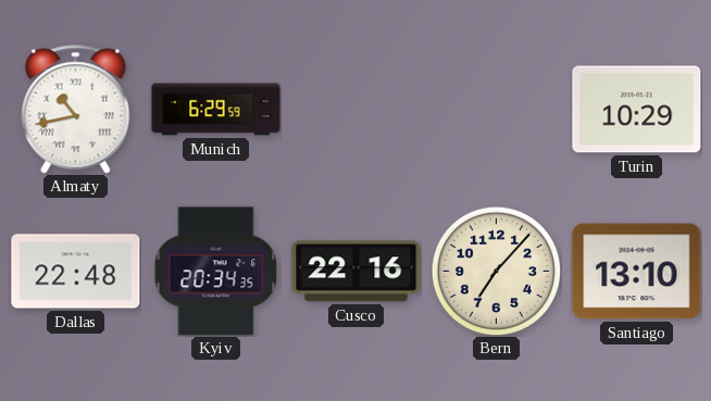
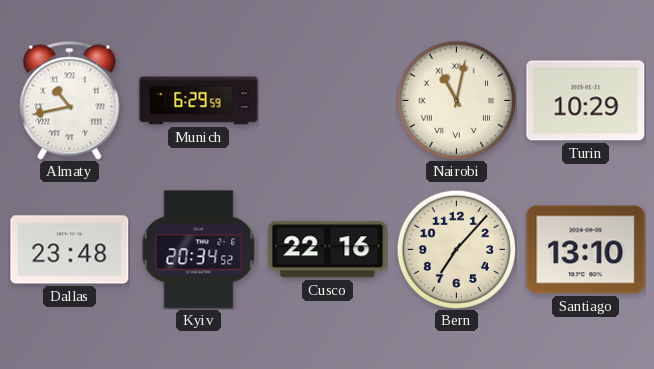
Nairobi: none -> 11:02 (456, 100)
Dallas: 22:48 -> 23:48 (70, 250)
Kyiv: 20:34:35 -> 20:34:52 (199, 250)
